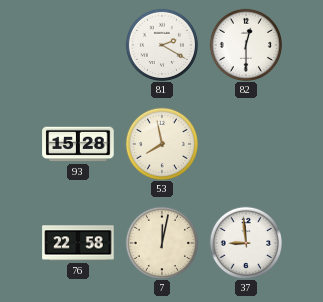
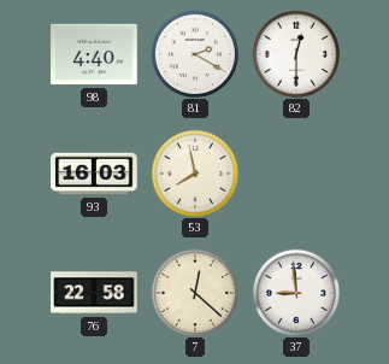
98: none -> 4:40 (94, 54)
93: 15:28 -> 16:03 (94, 174)
7: 12:02 -> 12:22 (194, 292)
